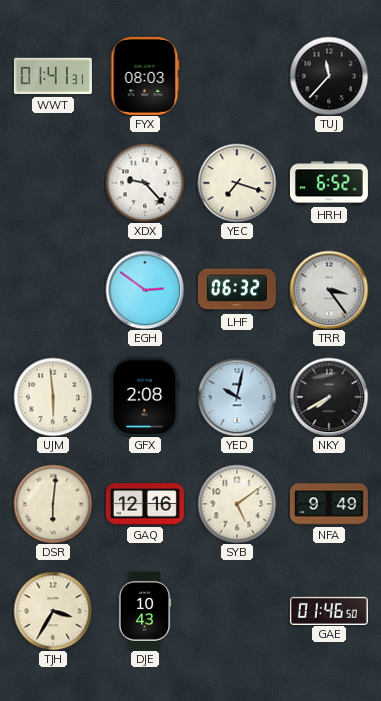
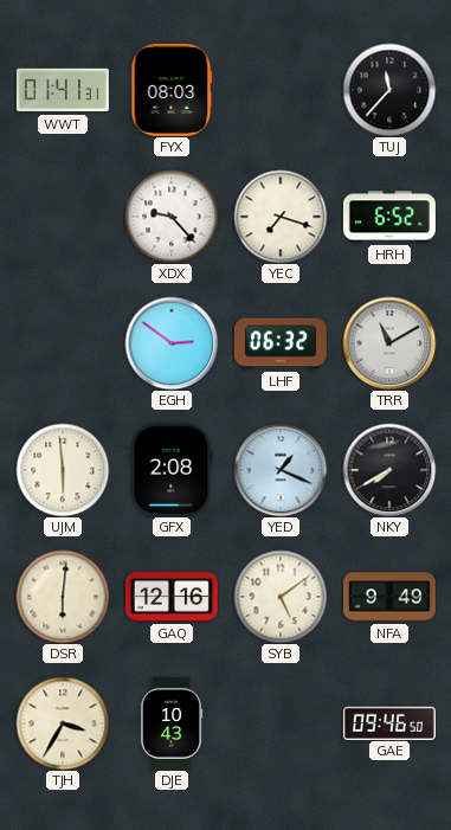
TRR: 3:24 -> 11:10 (389, 343)
YED: 10:02 -> 1:19 (281, 470)
GAE: 01:46 -> 09:46 (389, 722)
